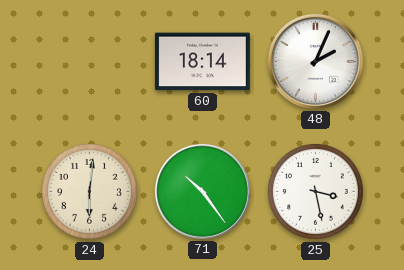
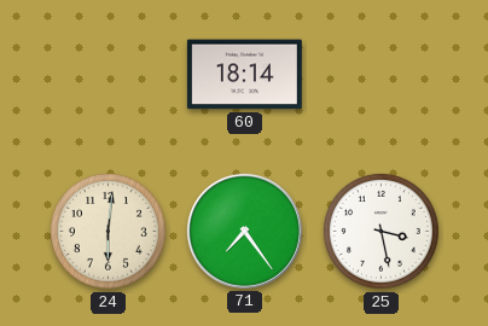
48: 2:04 -> none (315, 61)
71: 10:24 -> 7:24 (244, 231)
